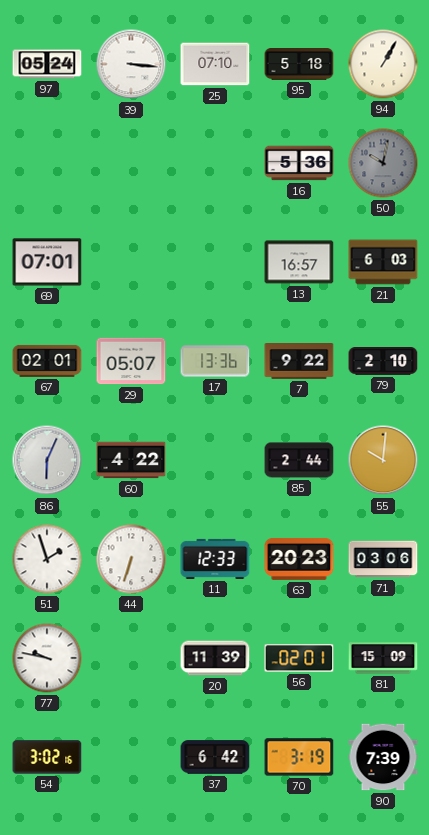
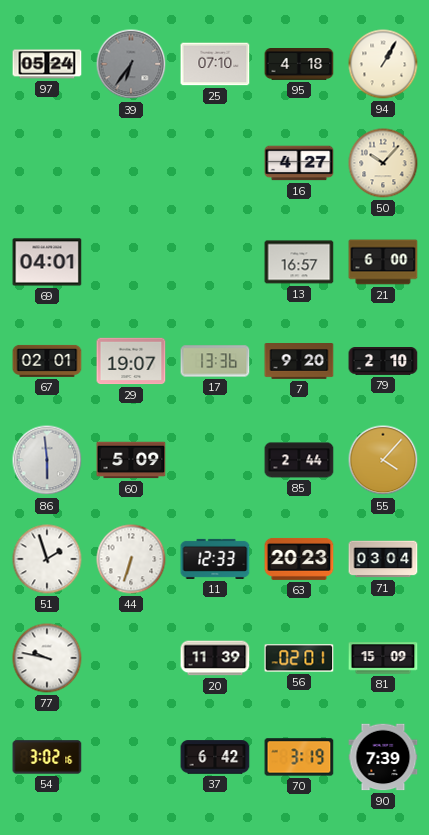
39: 3:16 -> 6:36 (131, 64)
39 dial: white -> grey (131, 64)
95: 5:18 -> 4:18 (299, 65)
16: 5:36 -> 4:27 (299, 163)
50: 10:02 -> 10:07 (383, 163)
50 dial: grey -> cream (383, 163)
69: 07:01 -> 04:01 (47, 262)
21: 6:03 -> 6:00 (383, 262)
29: 05:07 -> 19:07 (131, 361)
7: 9:22 -> 9:20 (299, 362)
86: 6:04 -> 5:59 (47, 460)
60: 4:22 -> 5:09 (131, 460)
55: 10:01 -> 4:07 (383, 460)
71: 03:06 -> 03:04 (383, 559)
